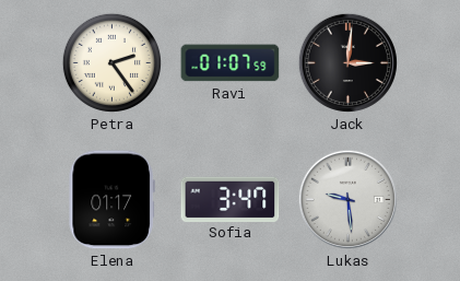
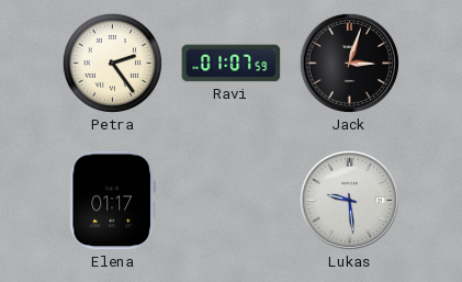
Jack: 3:01 -> 3:03 (349, 63)
Sofia: 3:47 -> none (231, 199)
